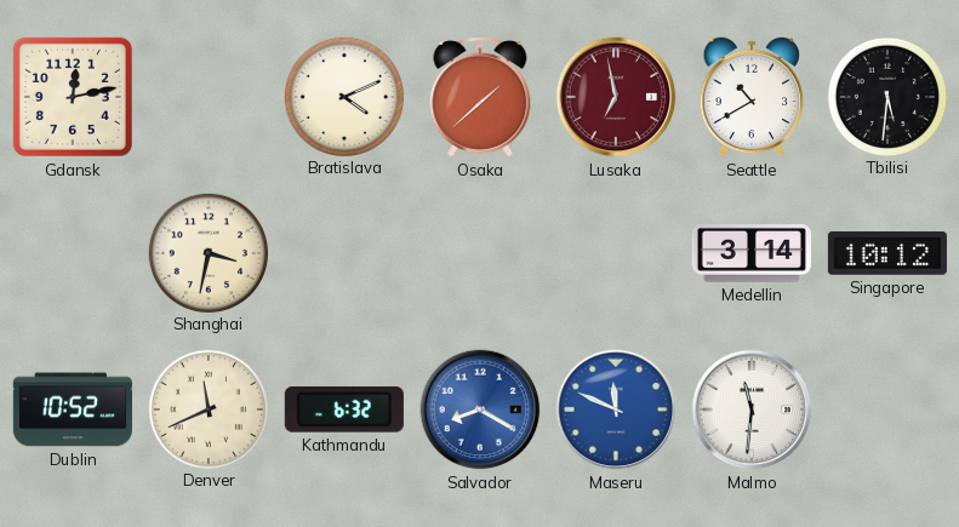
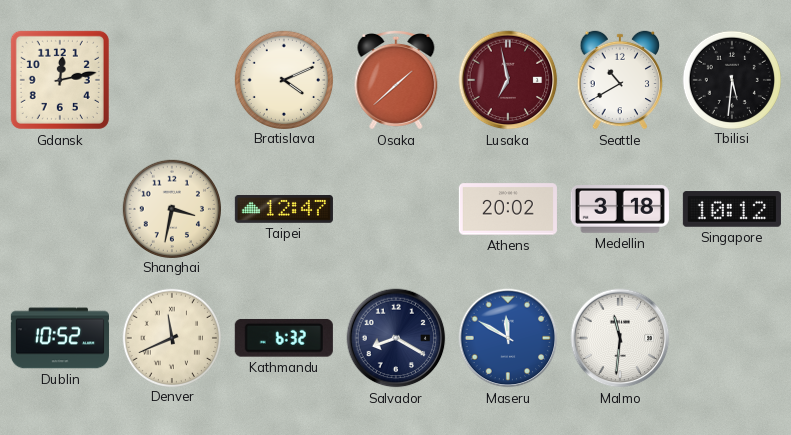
Taipei: none -> 12:47 (284, 210)
Athens: none -> 20:02 (508, 209)
Medellin: 3:14 -> 3:18 (620, 210)
Salvador dial: blue -> navy (396, 338)
Maseru: 11:49 -> 11:50 (508, 338)
